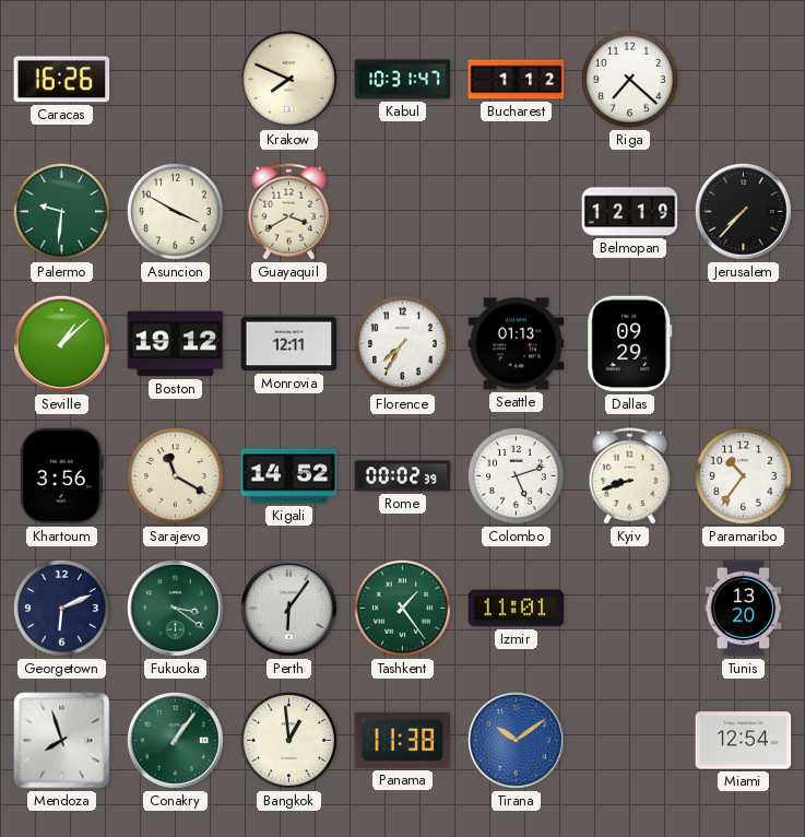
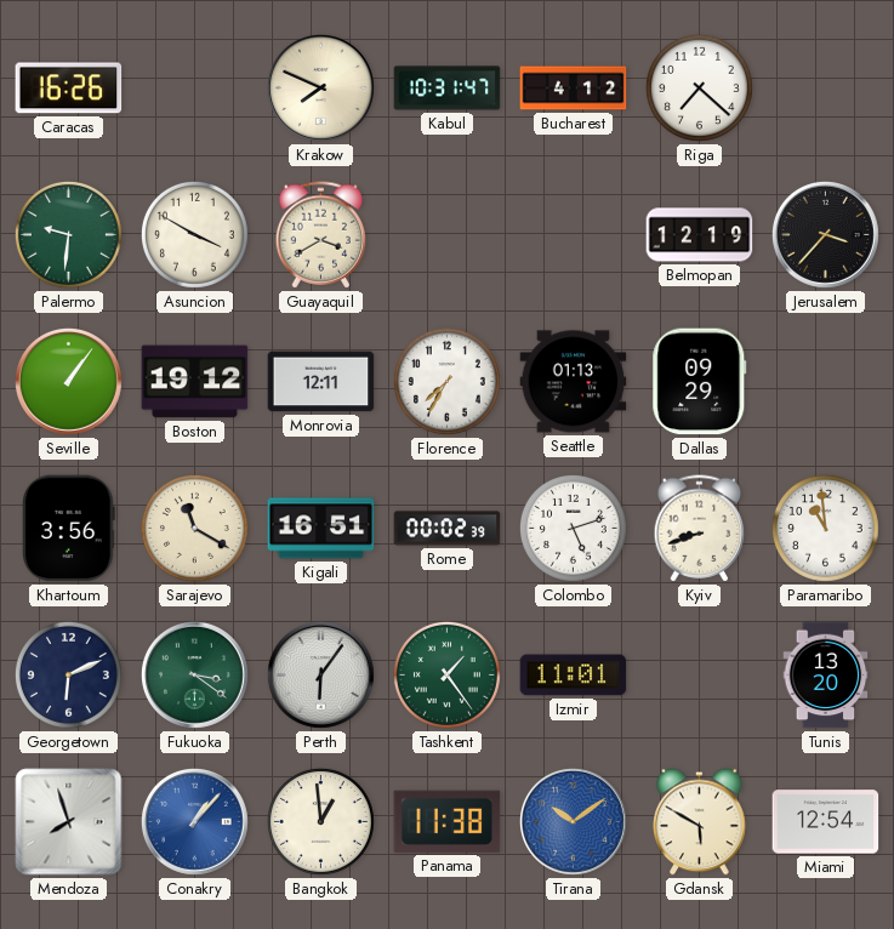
Bucharest: 1:12 -> 4:12 (574, 89)
Jerusalem: 7:37 -> 3:37 (825, 234)
Seville: 1:08 -> 1:06 (68, 381)
Kigali: 14:52 -> 16:51 (321, 529)
Paramaribo: 10:36 -> 10:59 (825, 528)
Conakry: 1:06 -> 1:07 (194, 821)
Conakry dial: green -> blue (194, 821)
Gdansk: none -> 5:50 (700, 822)
